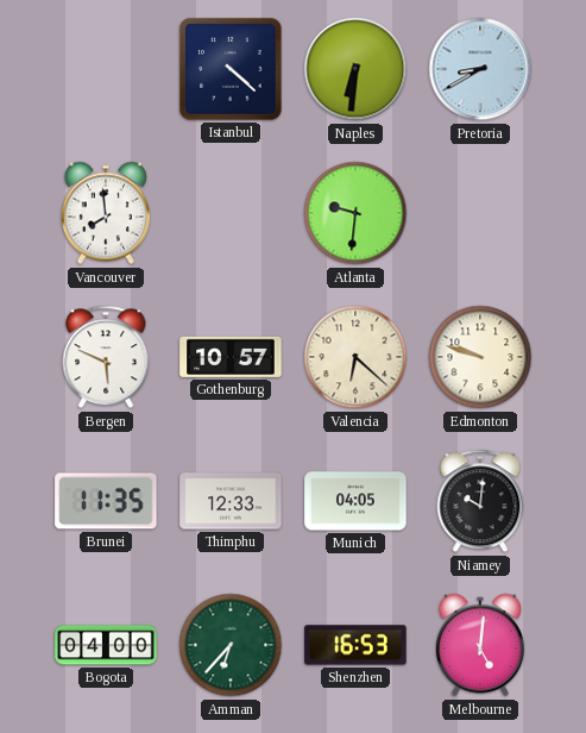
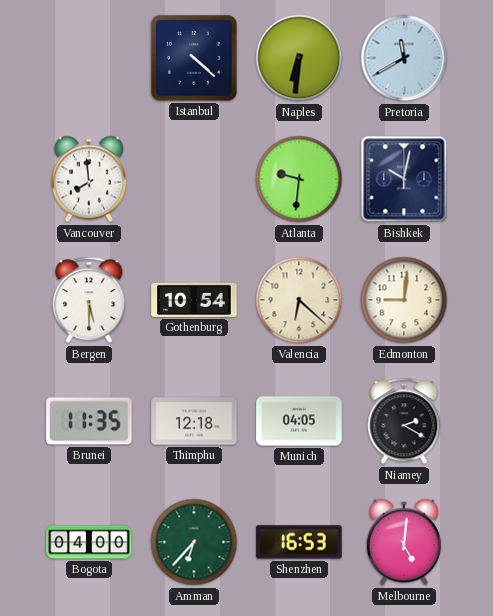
Pretoria: 8:40 -> 11:40 (404, 58)
Bishkek: none -> 10:02 (404, 179)
Bergen: 5:49 -> 5:30 (89, 300)
Gothenburg: 10:57 -> 10:54 (194, 300)
Edmonton: 9:48 -> 9:01 (404, 300)
Thimphu: 12:33 -> 12:18 (194, 421)
Niamey: 10:01 -> 2:20 (404, 421)
